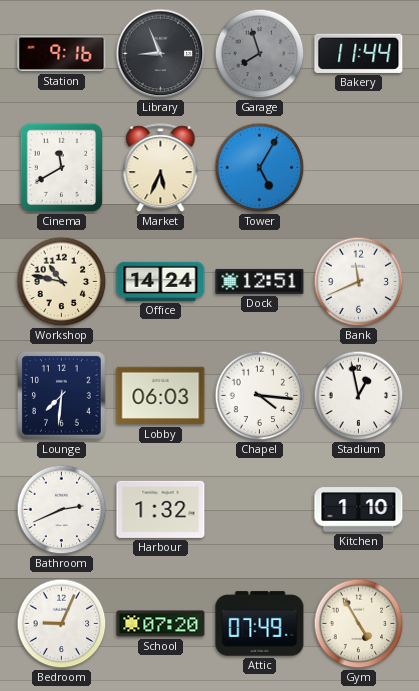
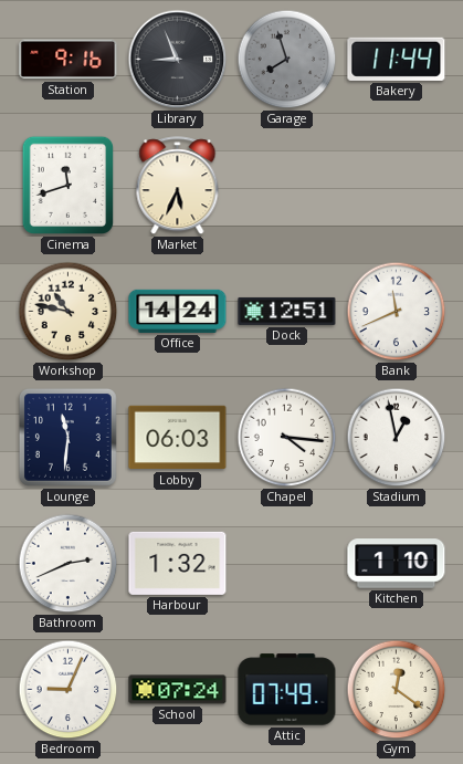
Cinema: 11:40 -> 11:42 (67, 186)
Tower: 5:05 -> none (260, 168)
Lounge: 7:31 -> 11:31 (67, 437)
School: 07:20 -> 07:24 (178, 690)
Gym: 4:55 -> 12:21 (397, 690)
